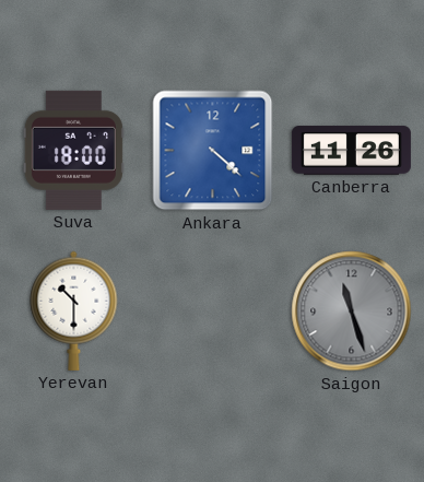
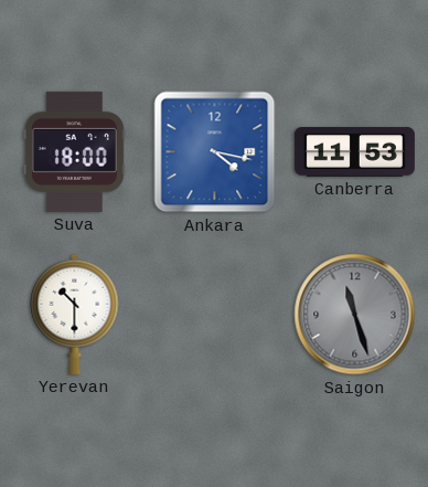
Ankara: 4:22 -> 4:17 (215, 152)
Canberra: 11:26 -> 11:53 (354, 152)
